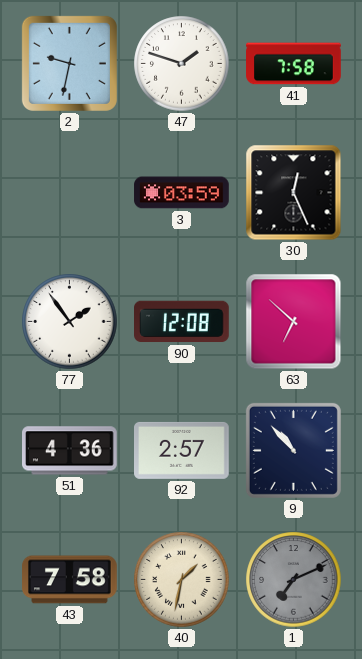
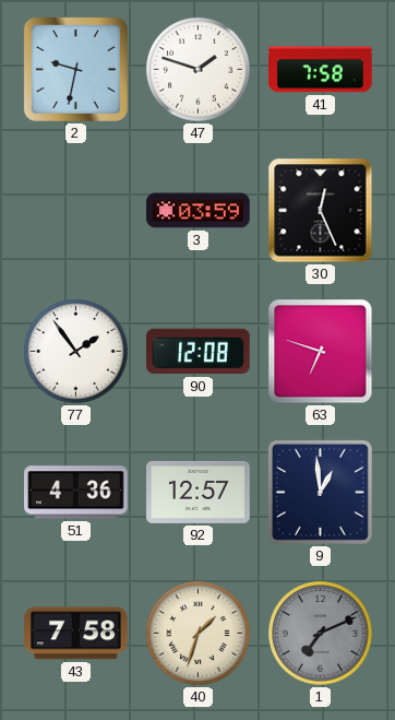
63: 6:52 -> 6:48 (321, 352)
92: 2:57 -> 12:57 (199, 492)
9: 10:53 -> 12:59 (320, 492)
40: 1:32 -> 1:33 (199, 634)
